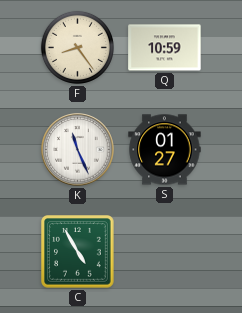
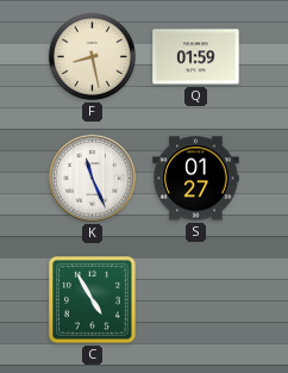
F: 8:24 -> 8:28 (92, 56)
Q: 10:59 -> 01:59 (196, 57)
